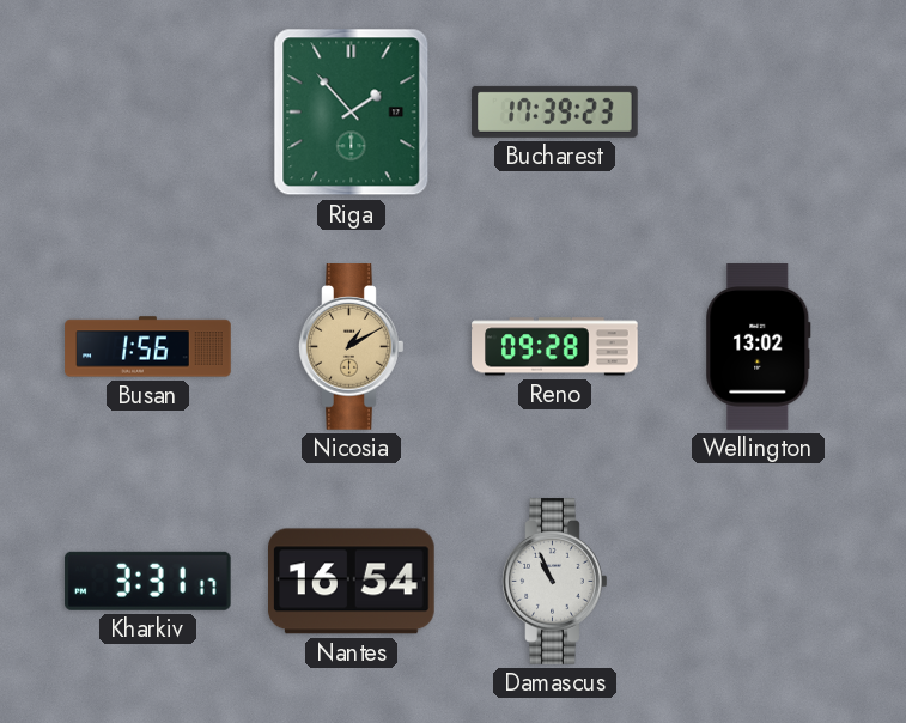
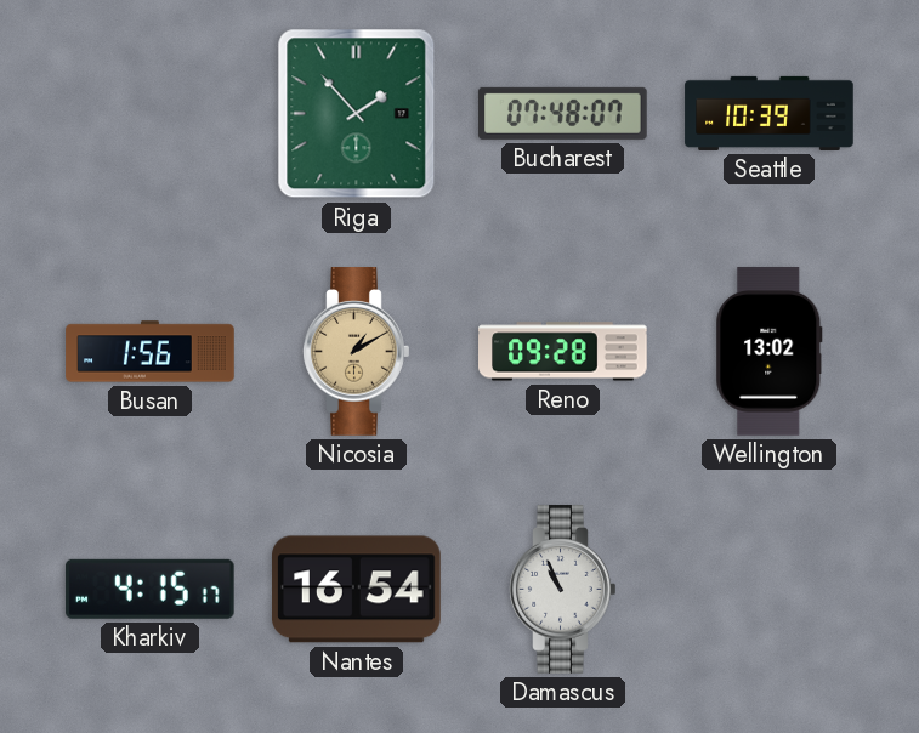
Bucharest: 17:39 -> 07:48 (563, 113)
Seattle: none -> 10:39 (770, 113)
Kharkiv: 3:31 -> 4:15 (149, 589)
